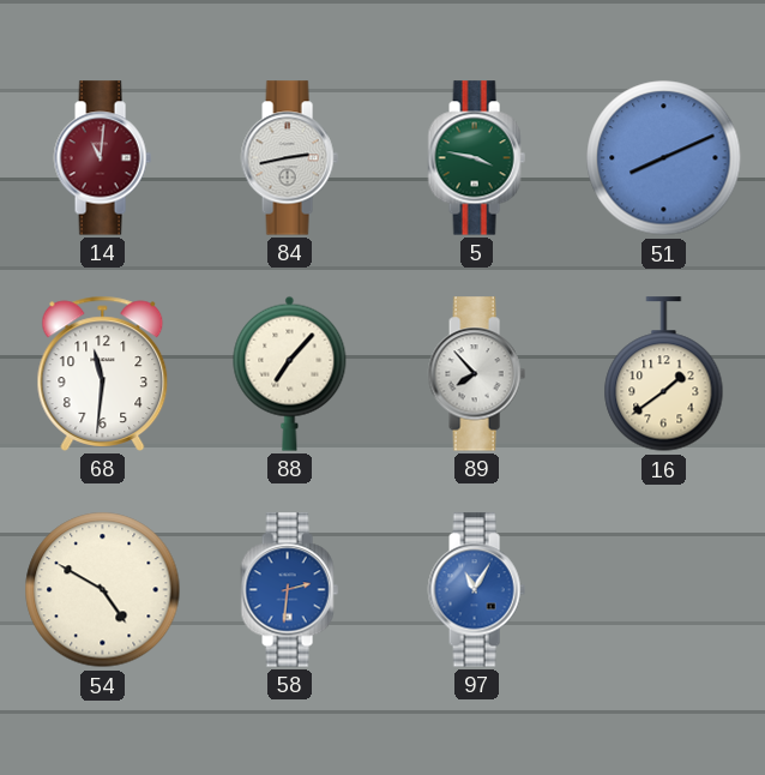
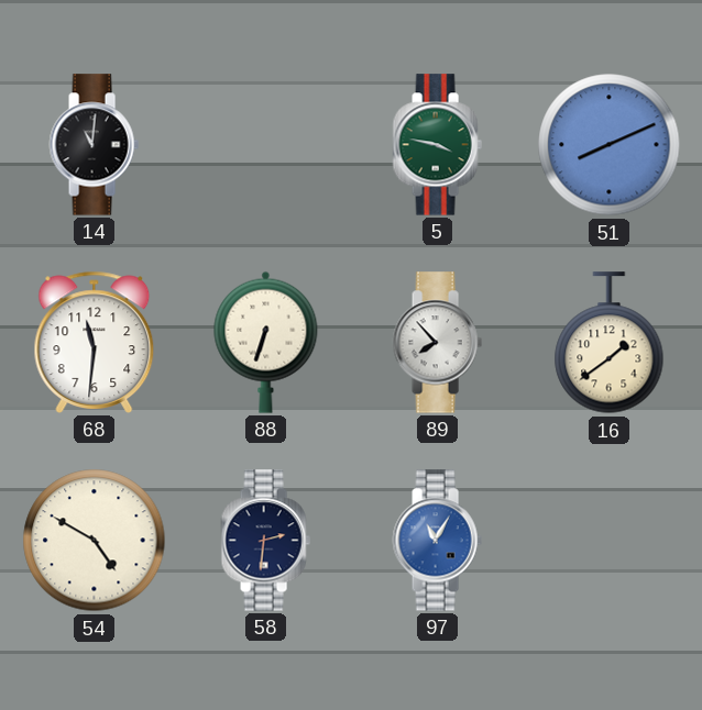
14 dial: burgundy -> black (94, 145)
84: 2:43 -> none (289, 158)
88: 7:07 -> 6:33 (266, 342)
58 dial: blue -> navy (265, 541)
